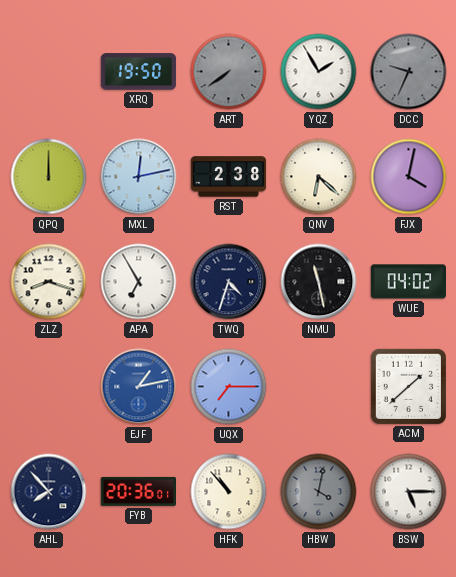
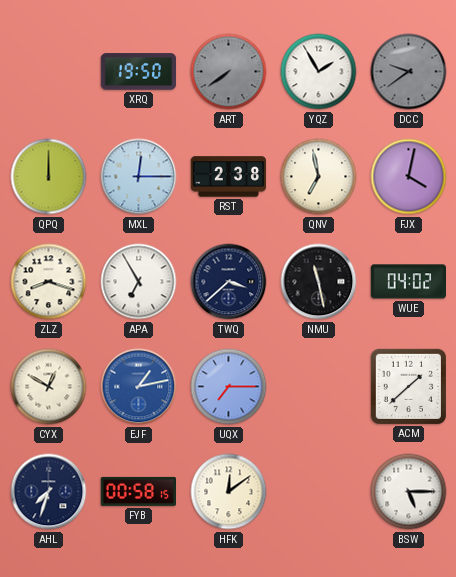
DCC: 9:34 -> 9:39 (409, 72)
MXL: 12:13 -> 12:15 (139, 177)
QNV: 6:22 -> 6:58 (319, 177)
TWQ: 4:33 -> 3:38 (229, 282)
CYX: none -> 12:50 (49, 387)
AHL: 7:53 -> 7:33 (49, 492)
FYB: 20:36 -> 00:58 (138, 491)
HFK: 10:53 -> 12:09 (229, 492)
HBW: 4:02 -> none (319, 492)
